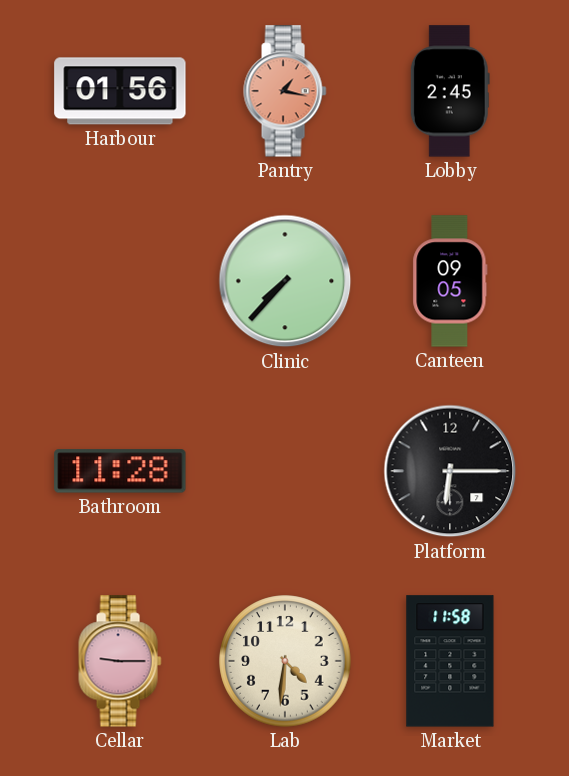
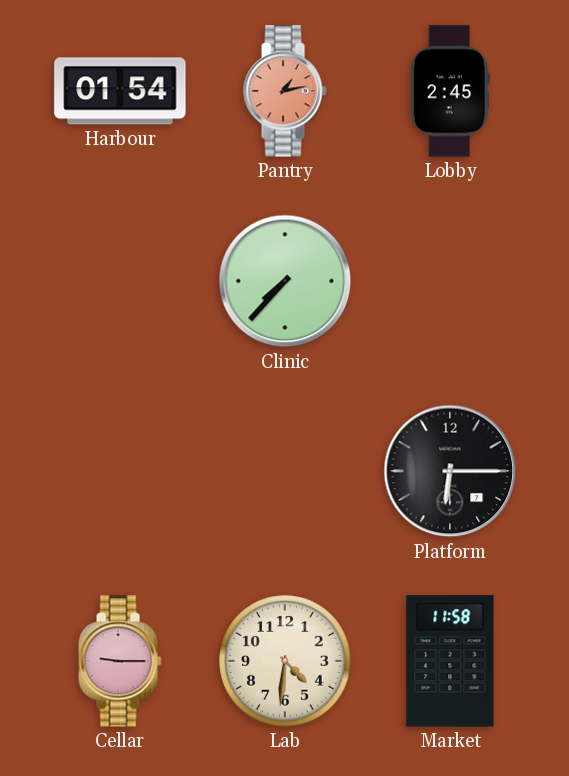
Harbour: 01:56 -> 01:54 (120, 91)
Pantry: 1:17 -> 1:13 (285, 91)
Canteen: 09:05 -> none (450, 281)
Bathroom: 11:28 -> none (120, 471)
